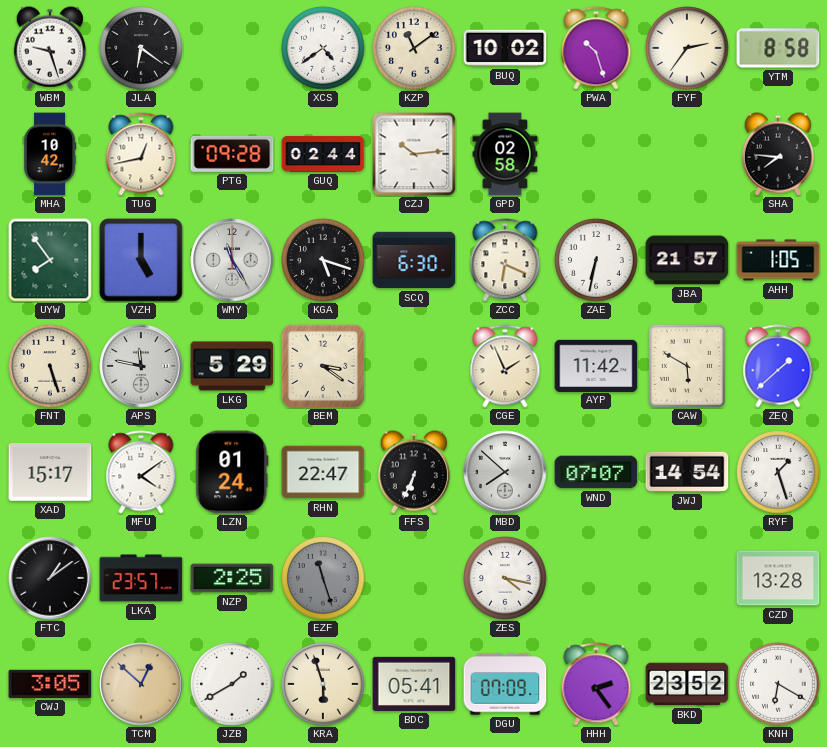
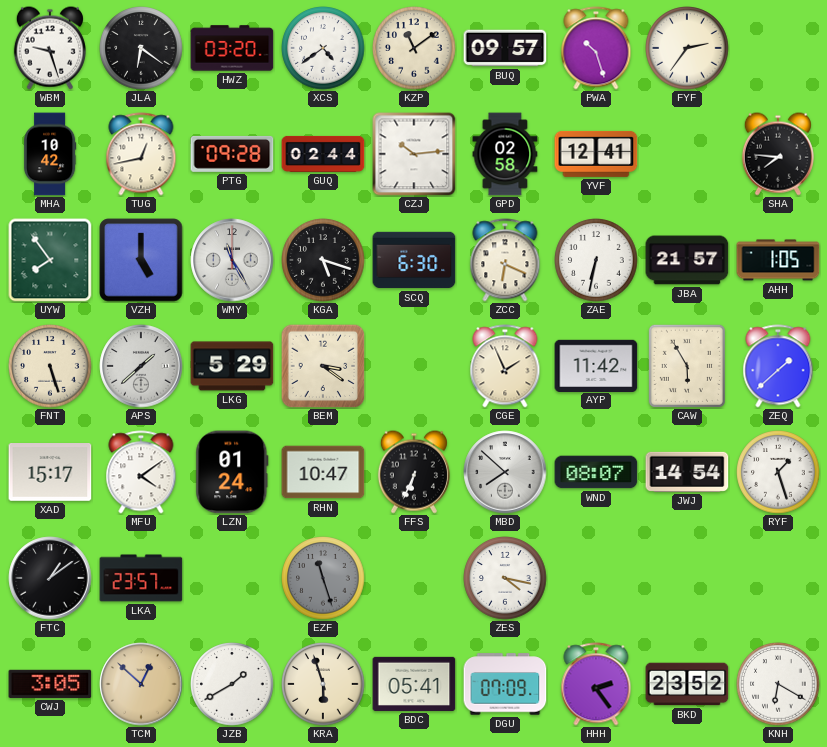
HWZ: none -> 03:20 (232, 48)
BUQ: 10:02 -> 09:57 (505, 48)
YTM: 8:58 -> none (778, 48)
YVF: none -> 12:41 (596, 154)
APS: 11:47 -> 1:38 (141, 366)
CAW: 5:50 -> 5:55 (687, 366)
RHN: 22:47 -> 10:47 (323, 472)
WND: 07:07 -> 08:07 (596, 472)
NZP: 2:25 -> none (232, 578)
CZD: 13:28 -> none (778, 578)
